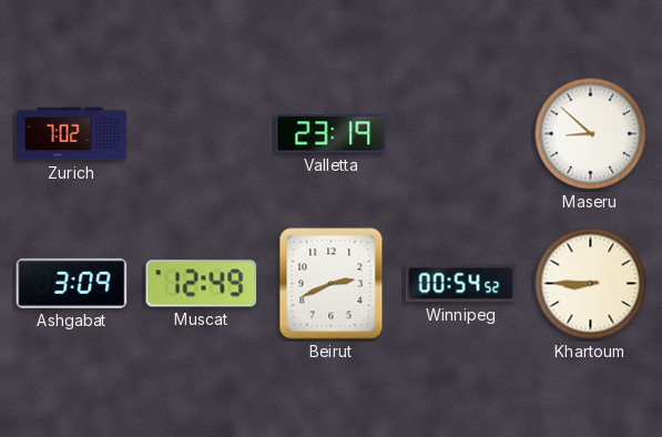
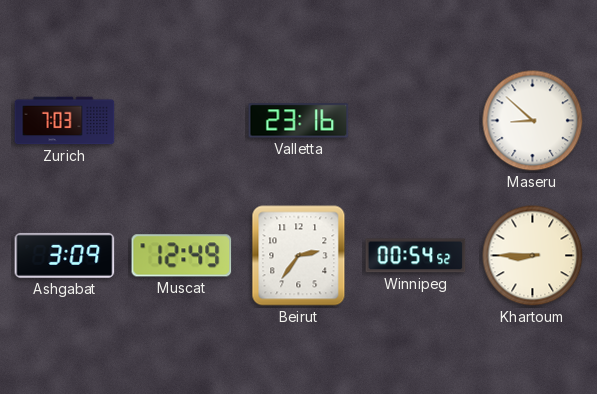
Zurich: 7:02 -> 7:03 (65, 121)
Valletta: 23:19 -> 23:16 (299, 121)
Beirut: 2:41 -> 2:36 (299, 256)
